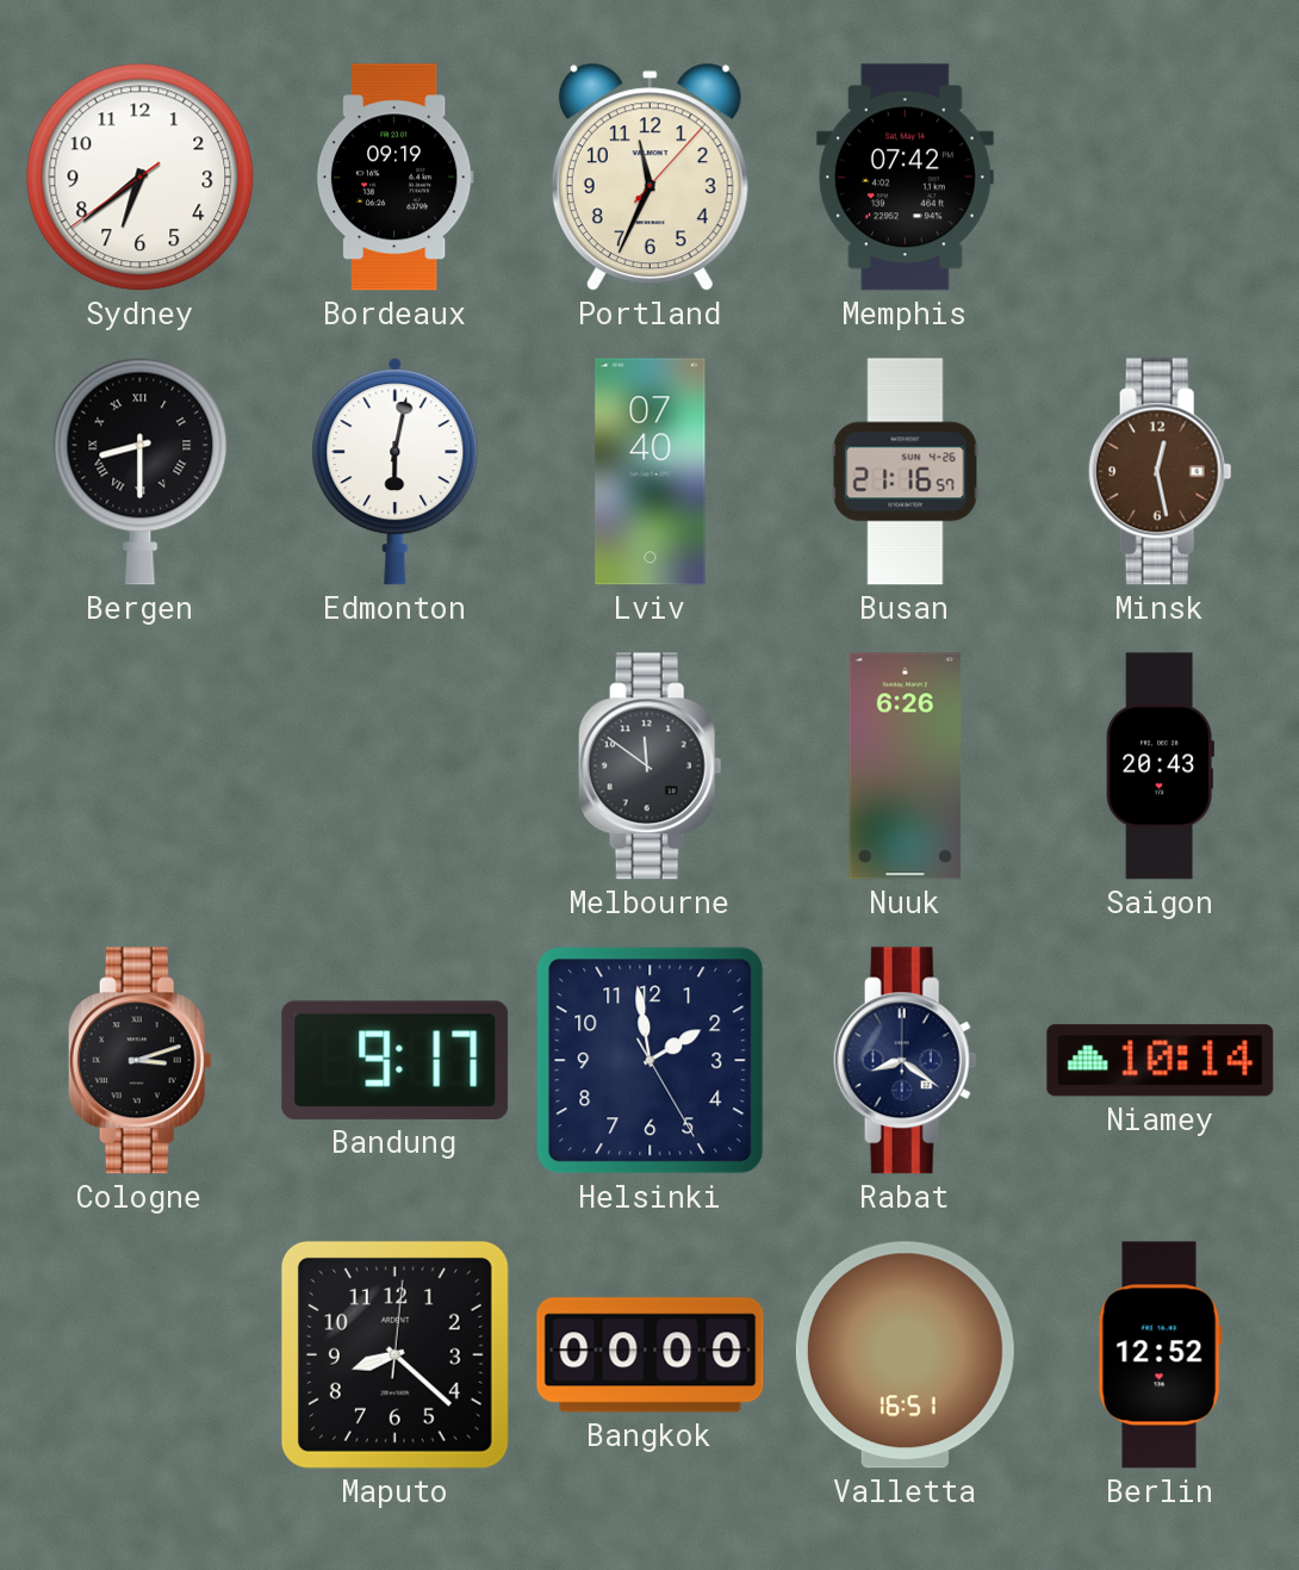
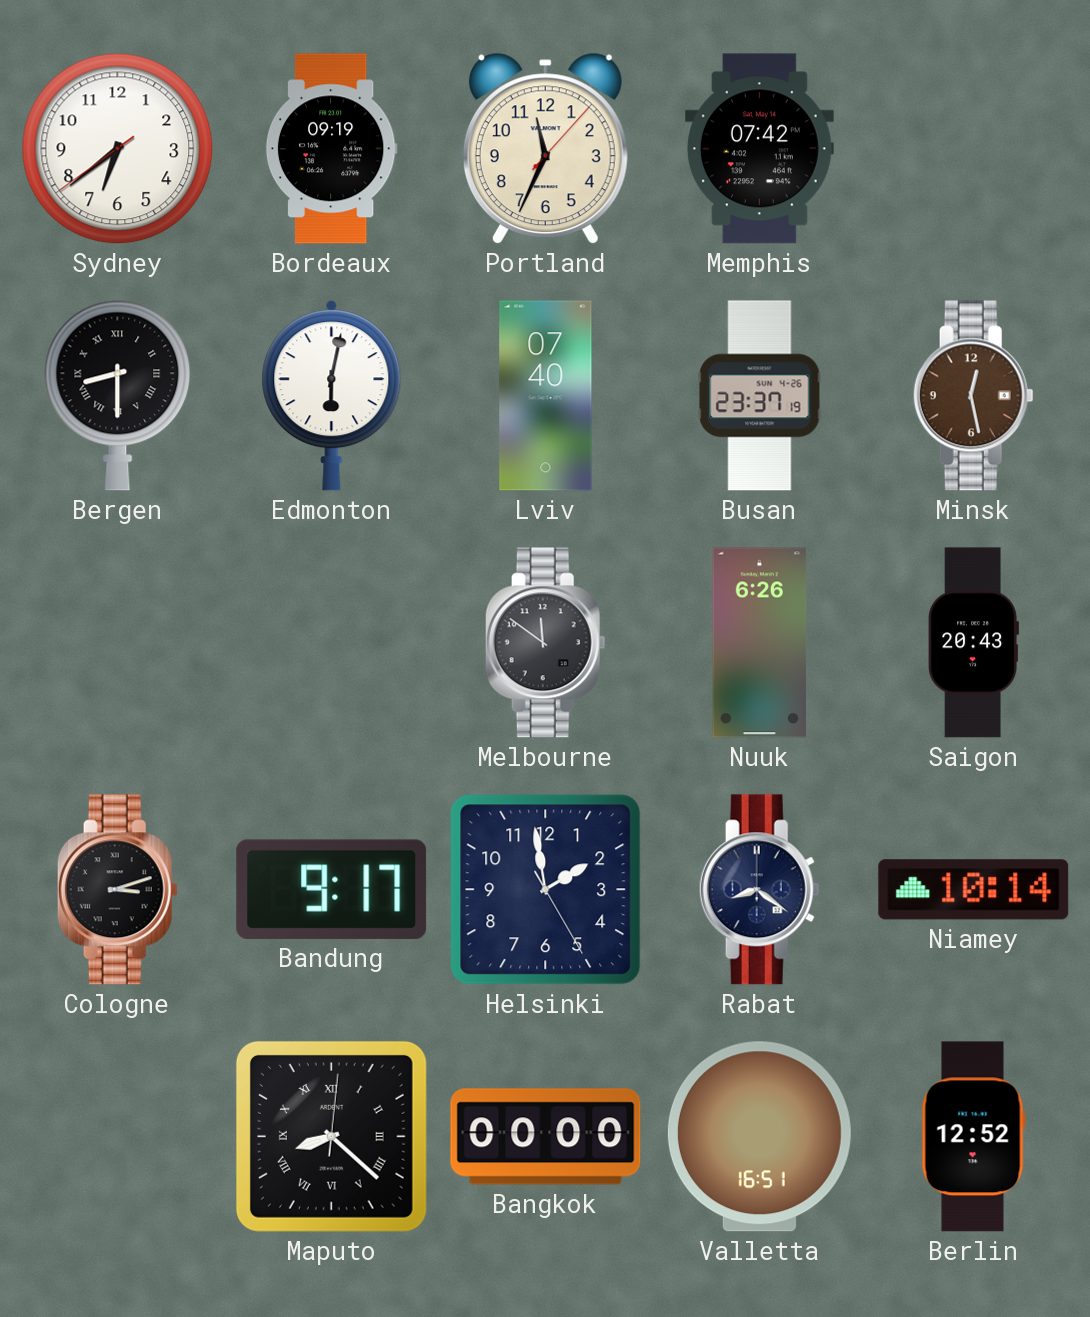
Busan: 21:16 -> 23:37 (760, 396)
Maputo numerals: Arabic -> Roman (331, 1136)
